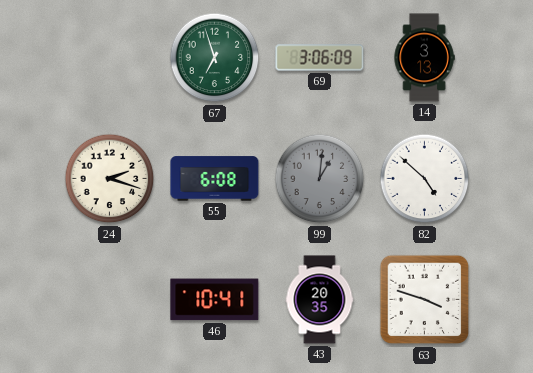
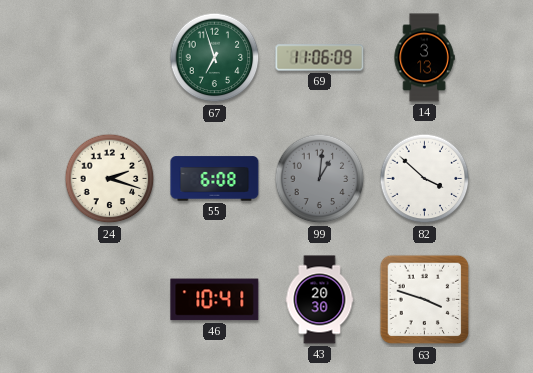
69: 3:06 -> 11:06 (320, 58)
82: 4:52 -> 3:52 (425, 179)
43: 20:35 -> 20:30 (320, 300)
